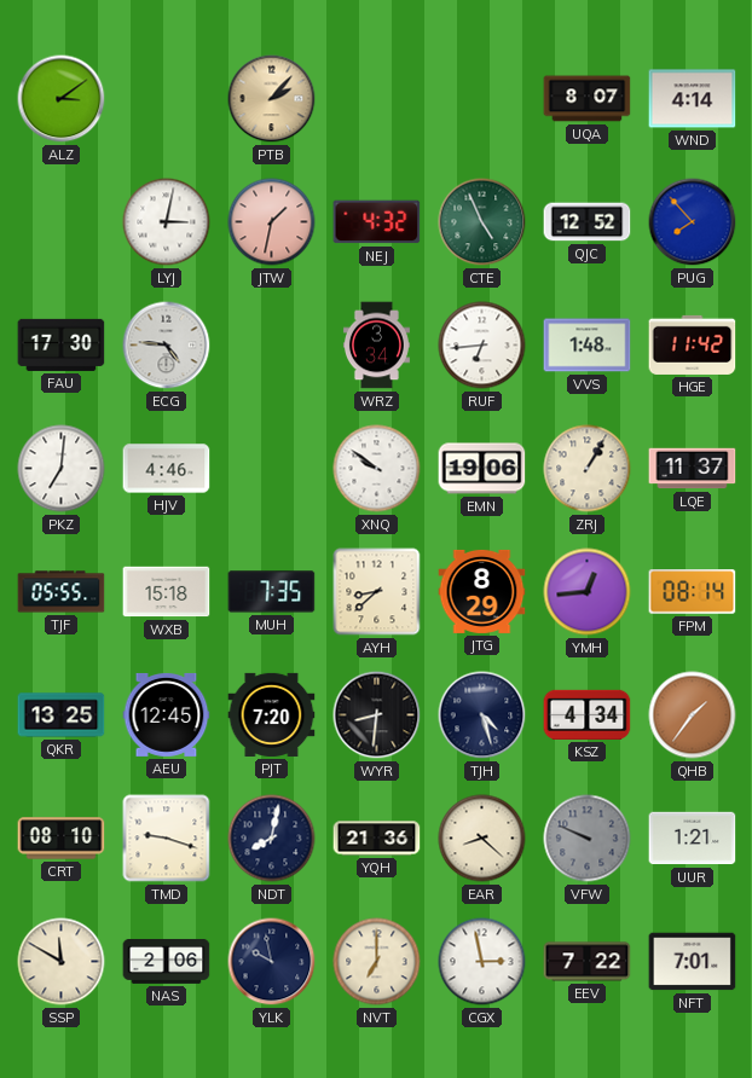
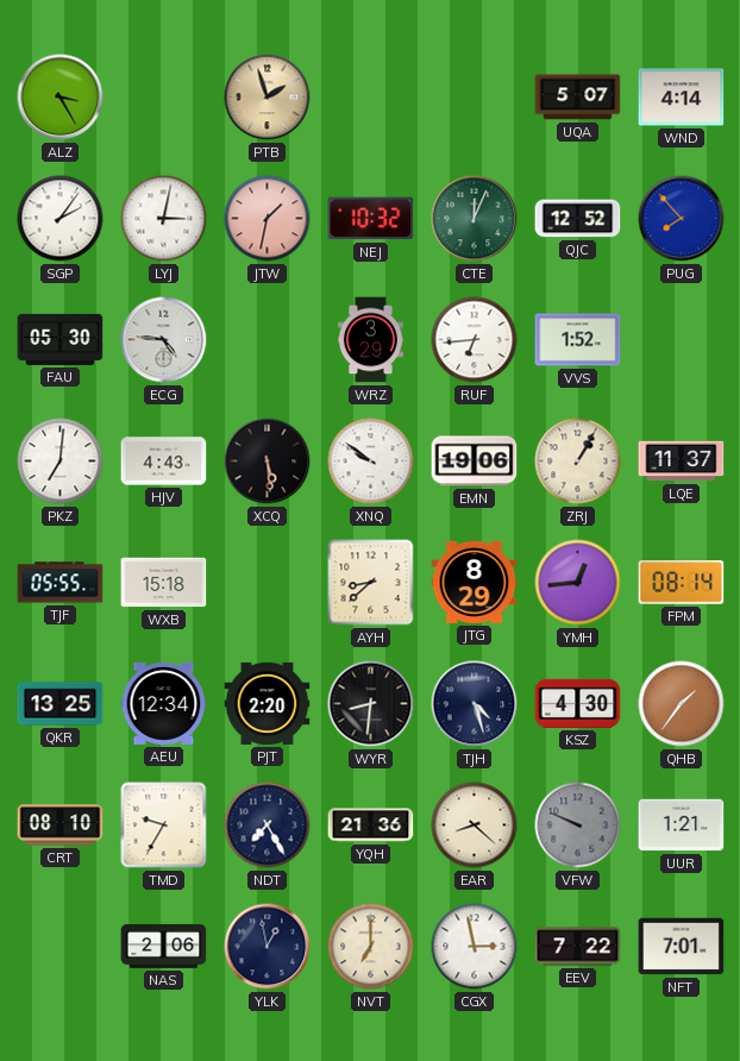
ALZ: 3:09 -> 3:25 (61, 98)
PTB: 2:07 -> 1:57 (268, 98)
UQA: 8:07 -> 5:07 (578, 98)
SGP: none -> 2:06 (61, 219)
NEJ: 4:32 -> 10:32 (371, 219)
CTE: 4:56 -> 12:04 (475, 219)
FAU: 17:30 -> 05:30 (61, 339)
WRZ: 3:34 -> 3:29 (370, 340)
VVS: 1:48 -> 1:52 (578, 340)
HGE: 11:42 -> none (693, 344)
HJV: 4:46 -> 4:43 (164, 462)
XCQ: none -> 5:29 (268, 462)
MUH: 7:35 -> none (272, 592)
AEU: 12:45 -> 12:34 (164, 703)
PJT: 7:20 -> 2:20 (268, 703)
KSZ: 4:34 -> 4:30 (578, 703)
TMD: 9:18 -> 9:35 (164, 825)
NDT: 8:02 -> 7:25 (268, 825)
SSP: 11:50 -> none (62, 962)
YLK: 9:58 -> 12:58 (268, 947)
